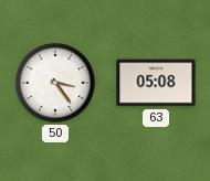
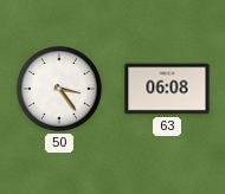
63: 05:08 -> 06:08 (167, 89)
